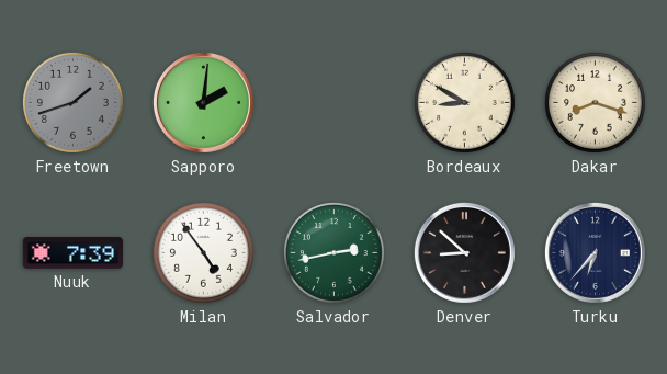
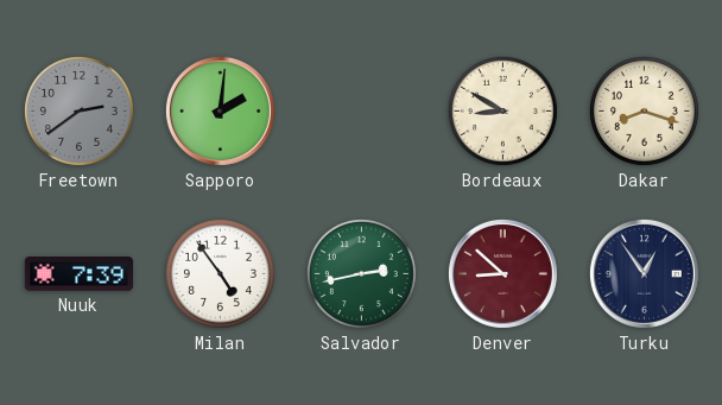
Freetown: 1:42 -> 2:39 (78, 110)
Denver dial: black -> burgundy (502, 273)
Turku: 6:37 -> 12:54 (644, 273)
